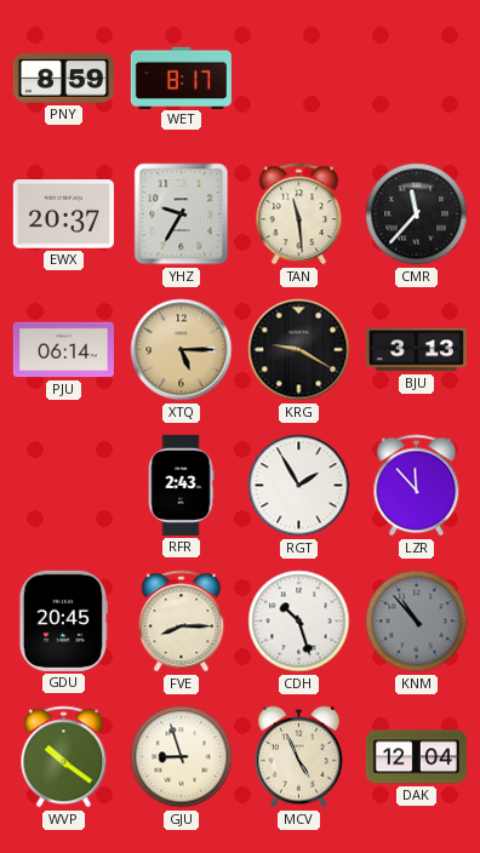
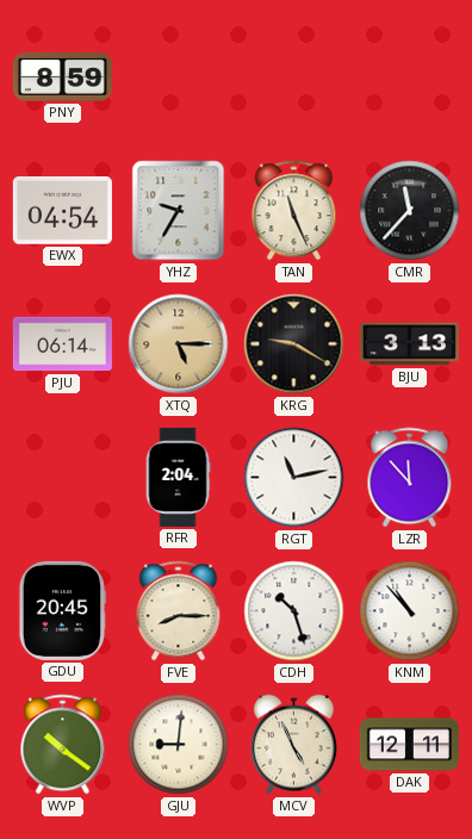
WET: 8:17 -> none (181, 78)
EWX: 20:37 -> 04:54 (62, 211)
TAN: 11:29 -> 11:26 (294, 211)
RFR: 2:43 -> 2:04 (178, 477)
RGT: 1:55 -> 11:13 (294, 478)
KNM dial: grey -> white (410, 611)
GJU: 8:57 -> 9:01 (179, 745)
DAK: 12:04 -> 12:11 (409, 745)
